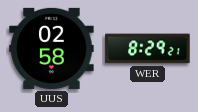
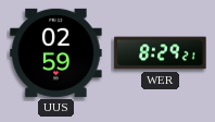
UUS: 02:58 -> 02:59 (56, 52)
